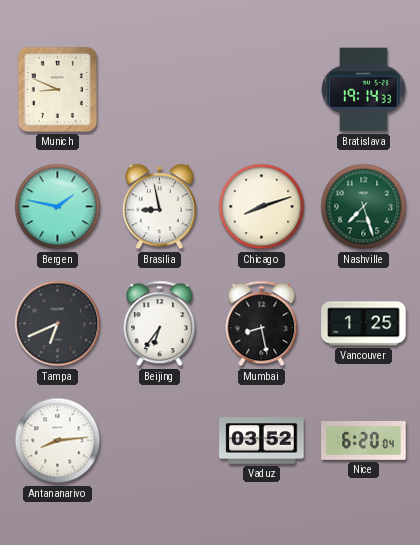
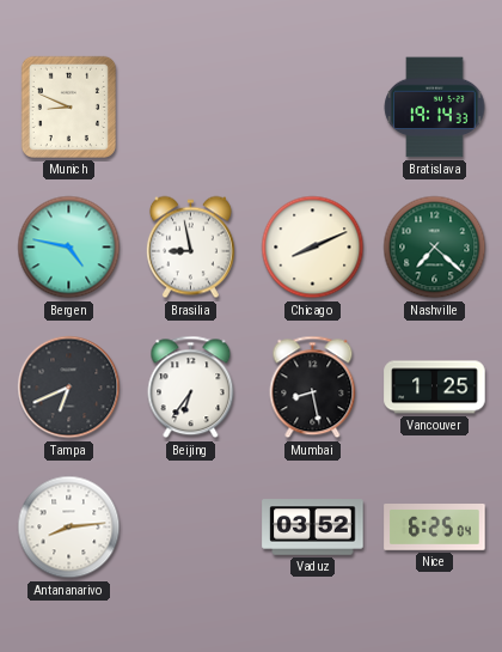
Bergen: 1:47 -> 4:47 (69, 248)
Chicago: 8:12 -> 8:11 (313, 248)
Nashville: 7:27 -> 7:22 (435, 248)
Nice: 6:20 -> 6:25 (435, 528)
